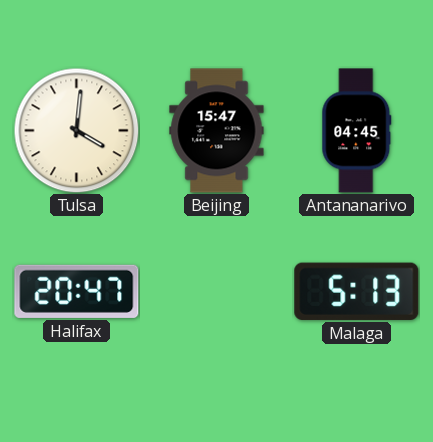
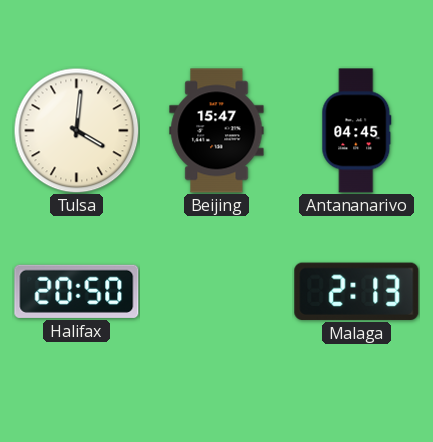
Halifax: 20:47 -> 20:50 (77, 291)
Malaga: 5:13 -> 2:13 (357, 291)
